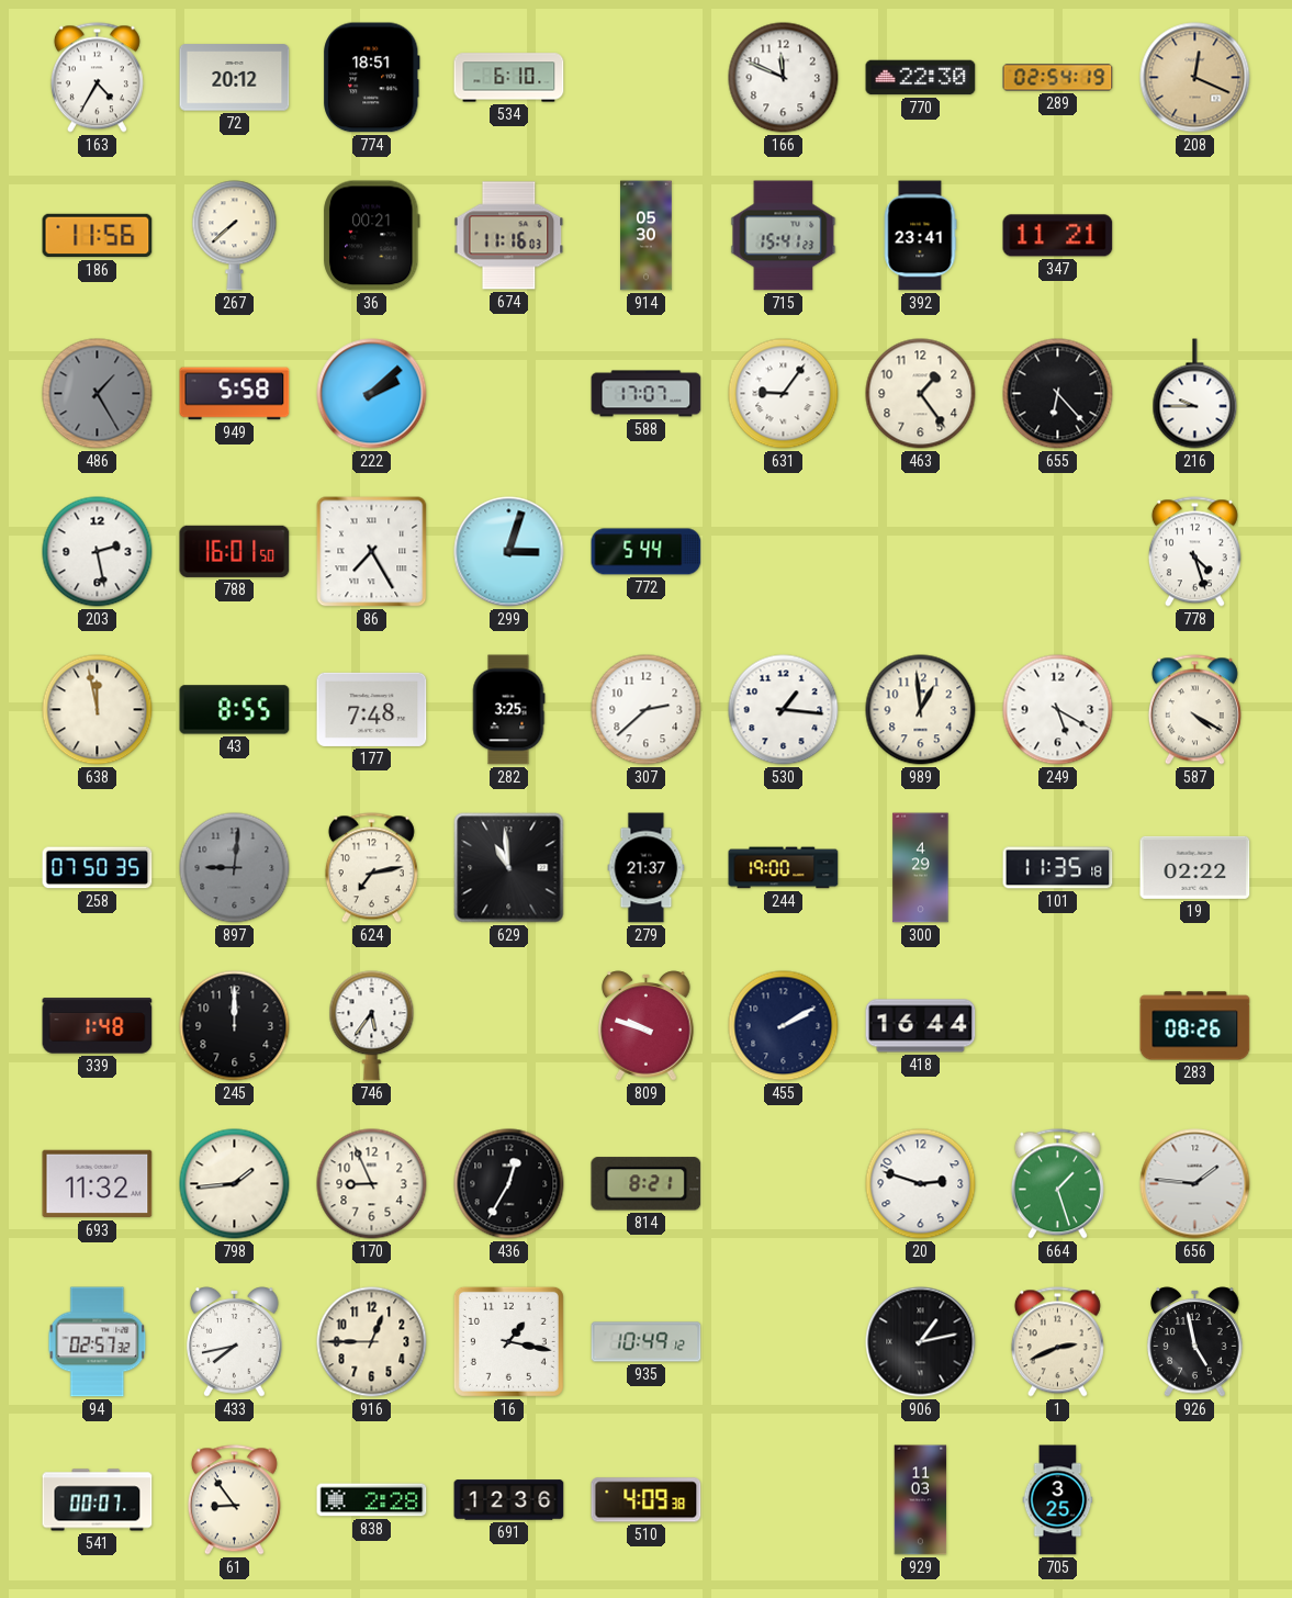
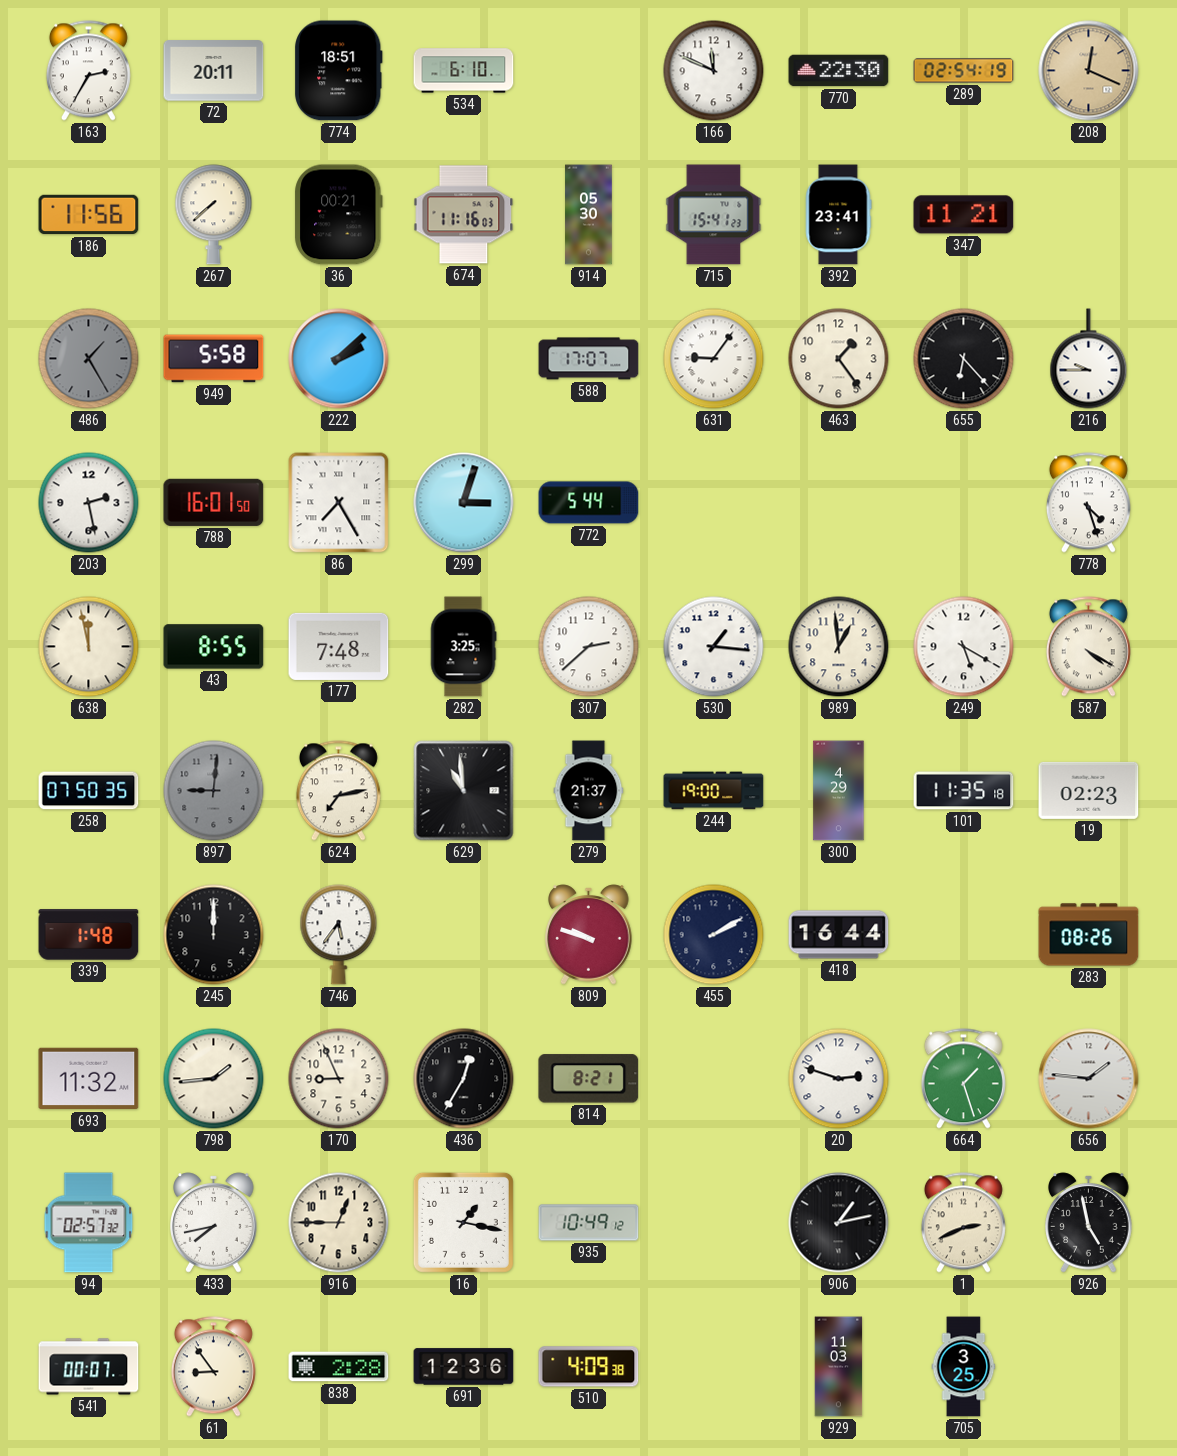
163: 4:35 -> 2:35 (88, 71)
72: 20:12 -> 20:11 (214, 71)
19: 02:22 -> 02:23 (1089, 790)
